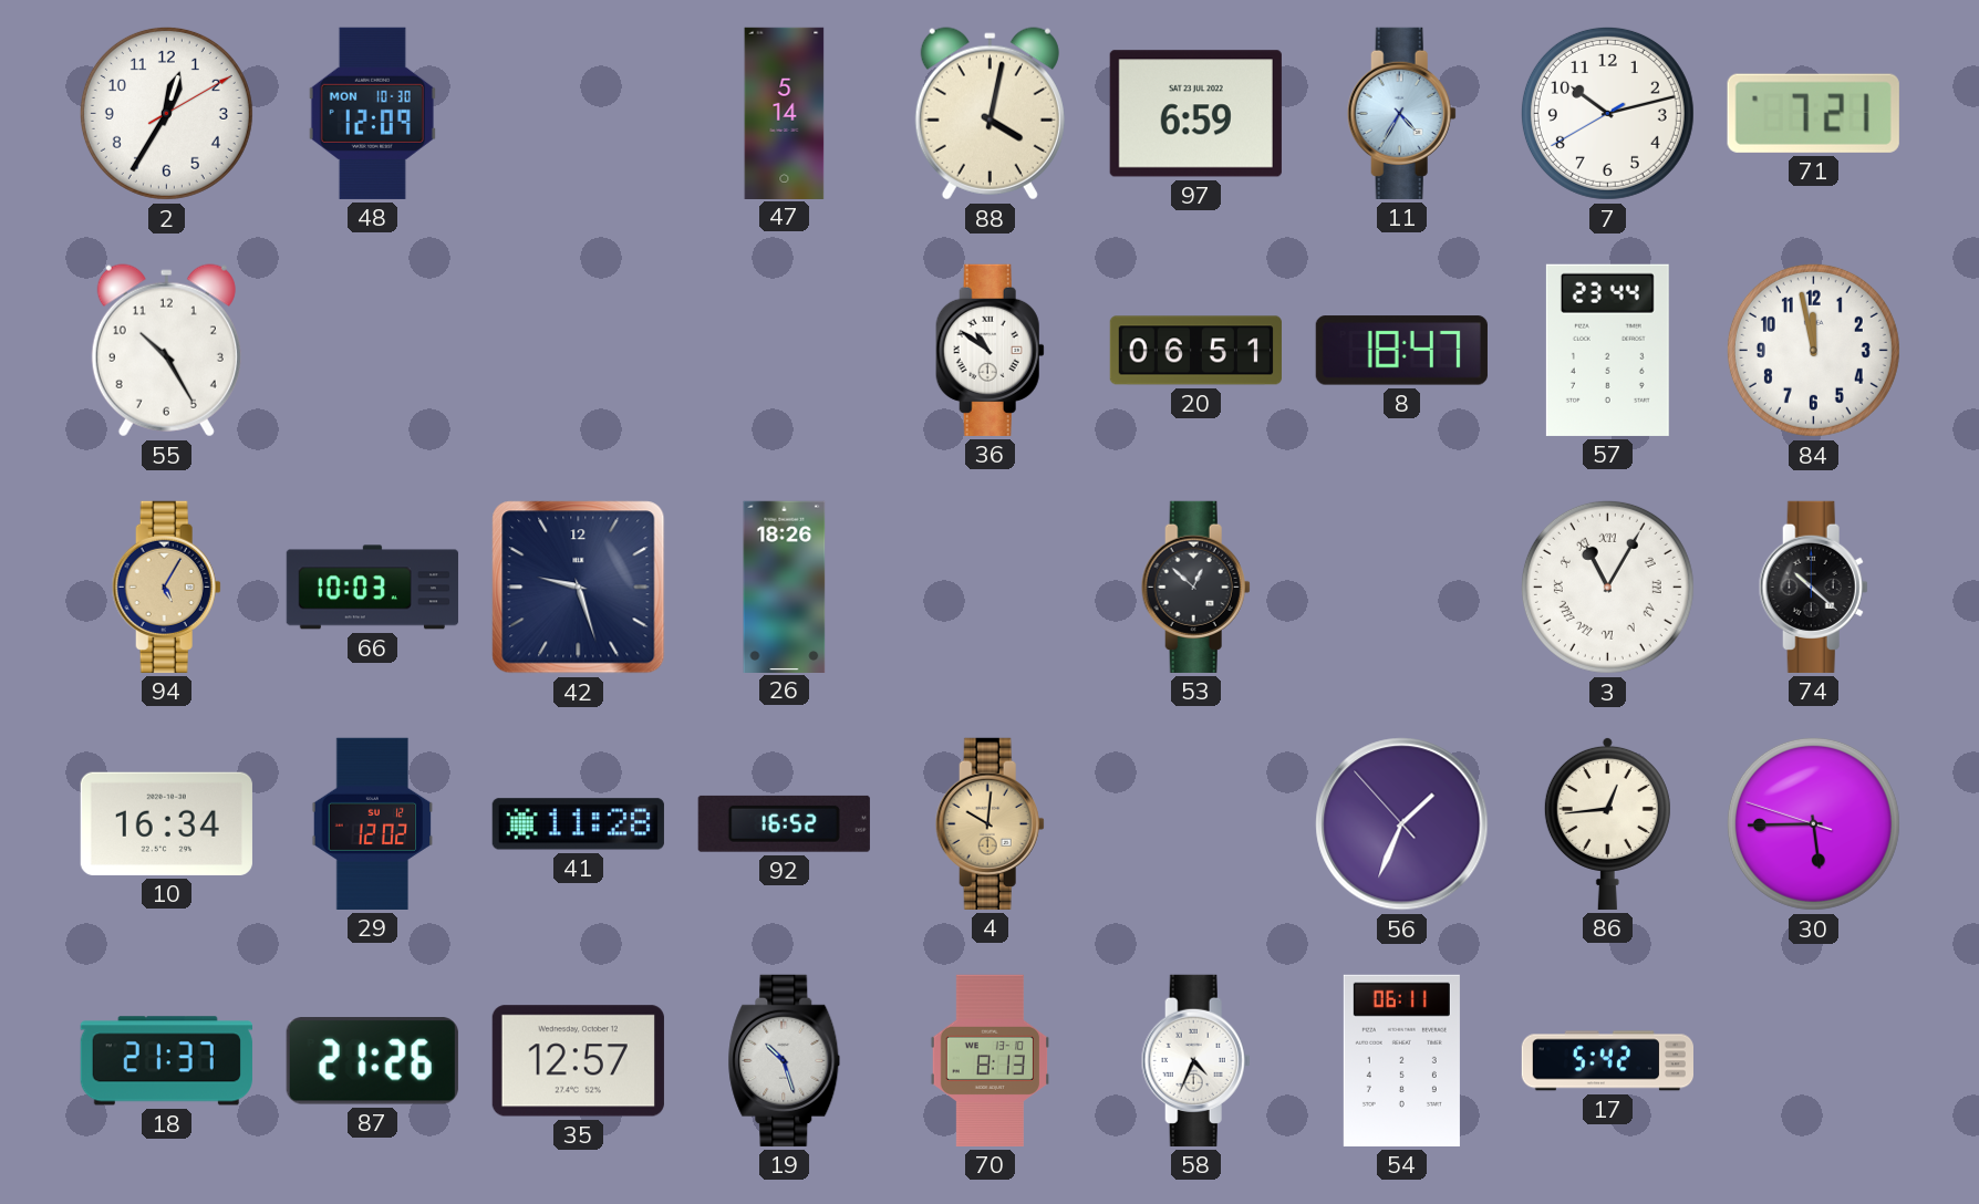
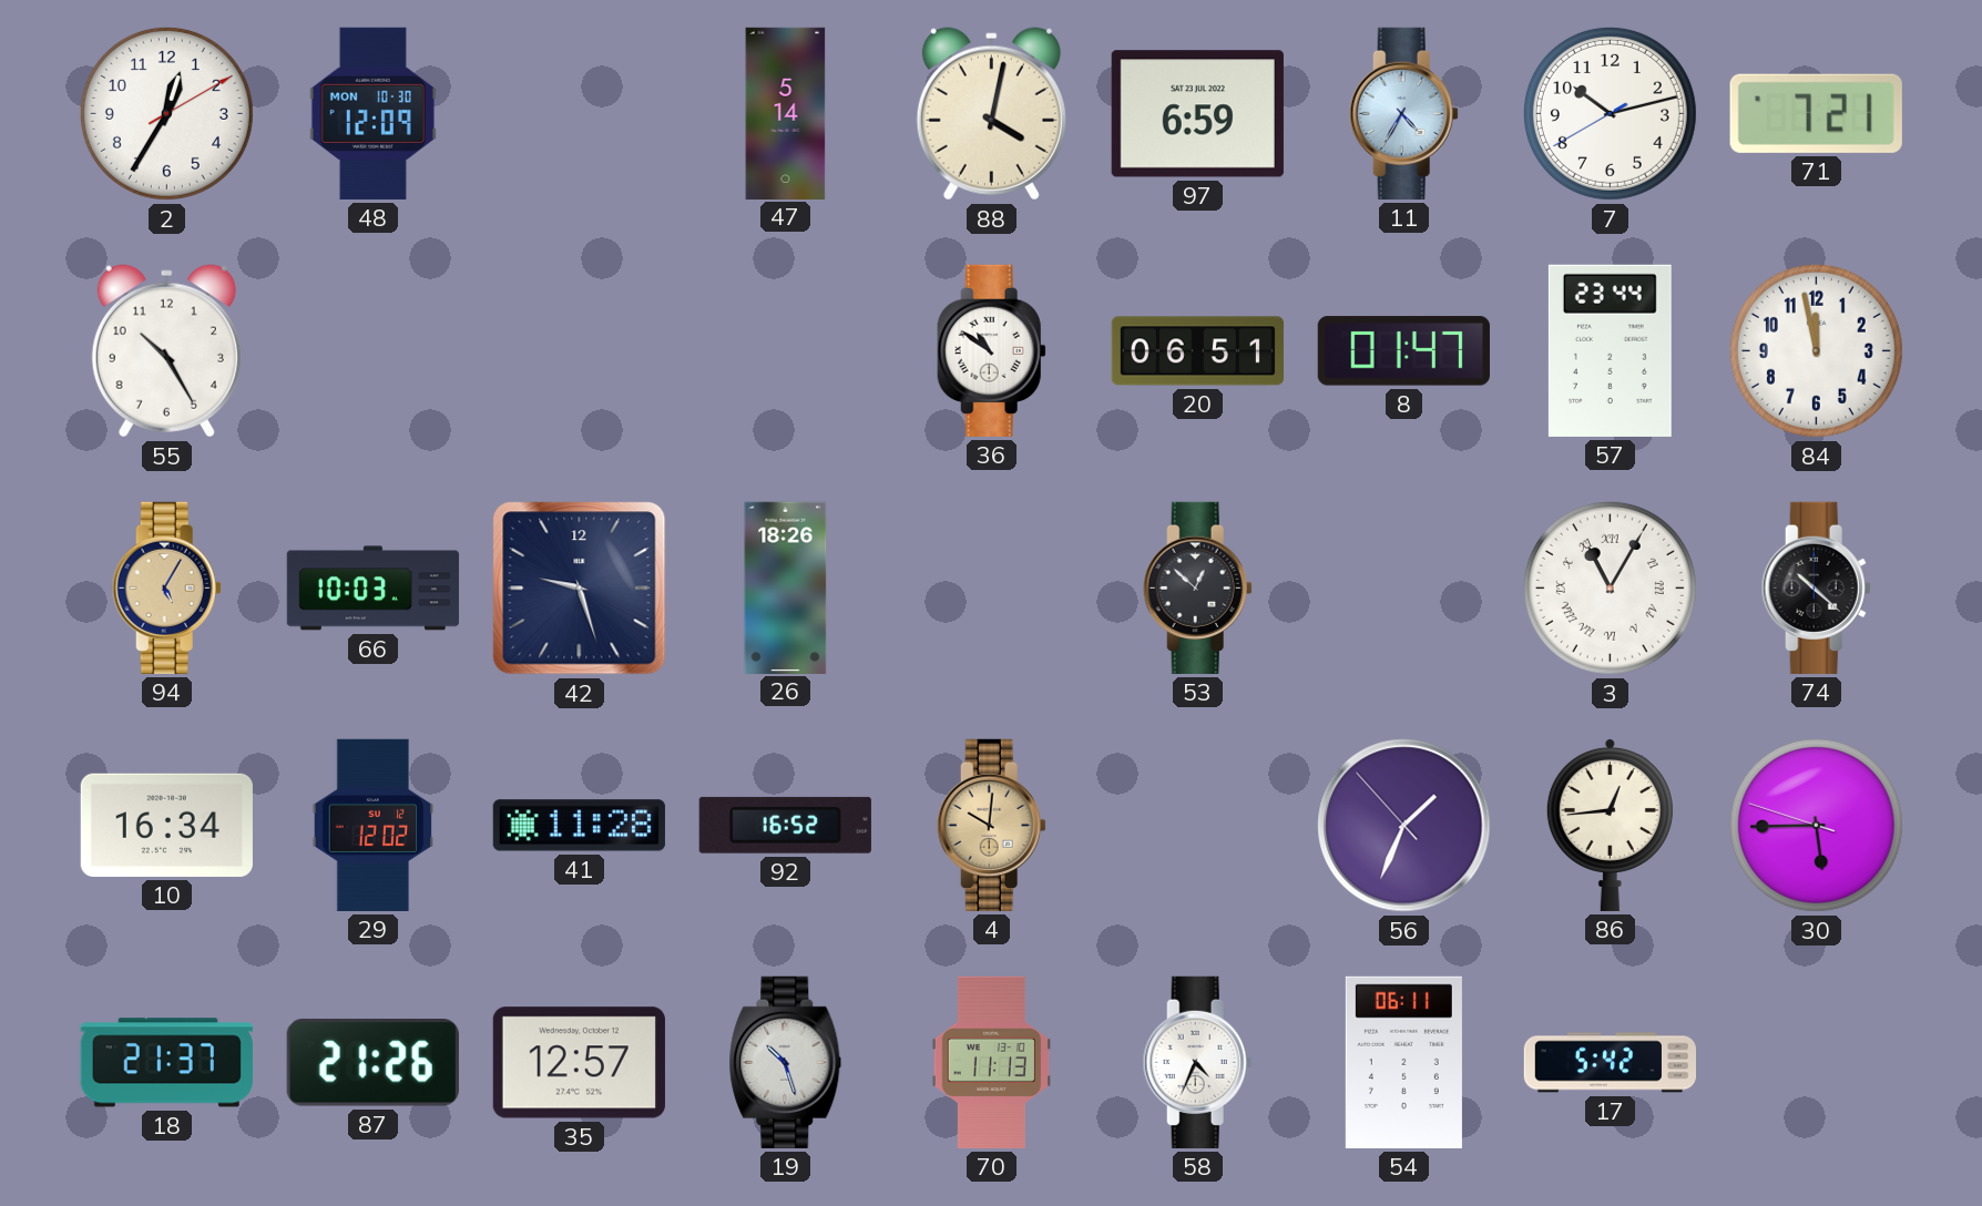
8: 18:47 -> 01:47 (1403, 351)
70: 8:13 -> 11:13 (991, 1062)
